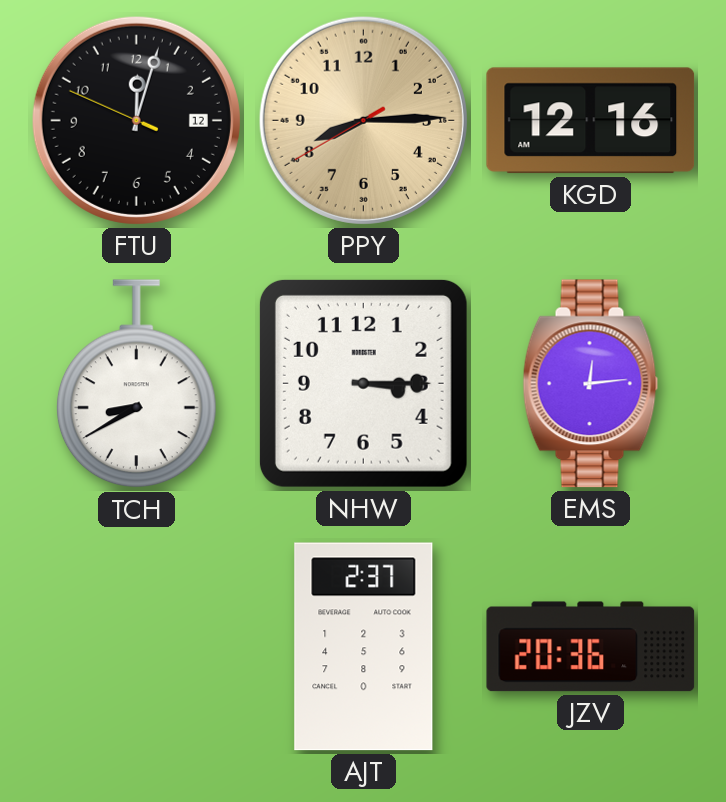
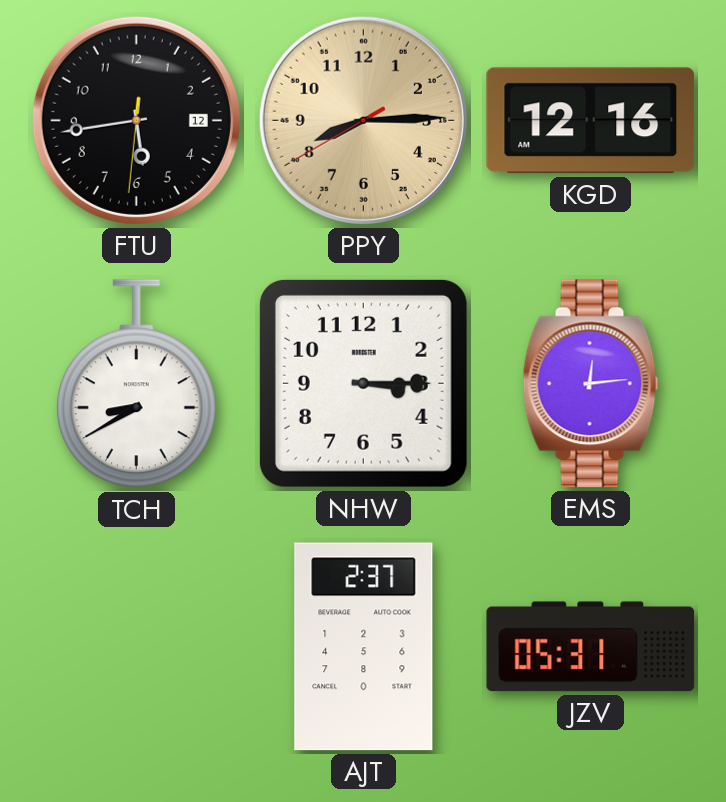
FTU: 12:02 -> 5:43 (136, 120)
JZV: 20:36 -> 05:31 (591, 647)
